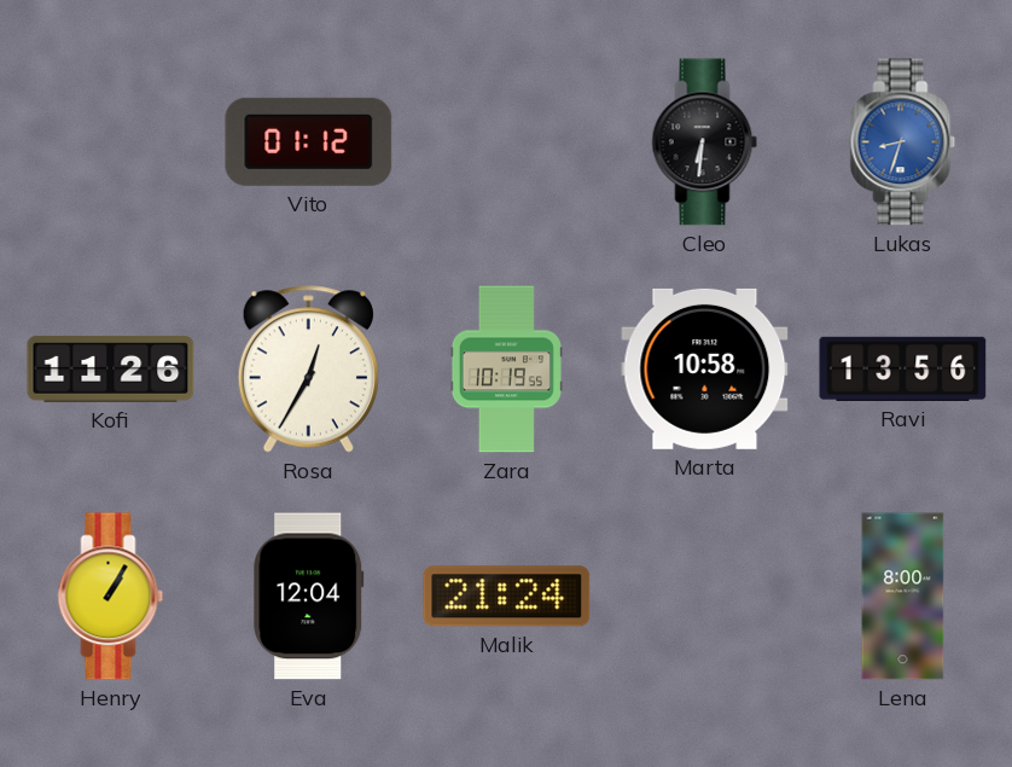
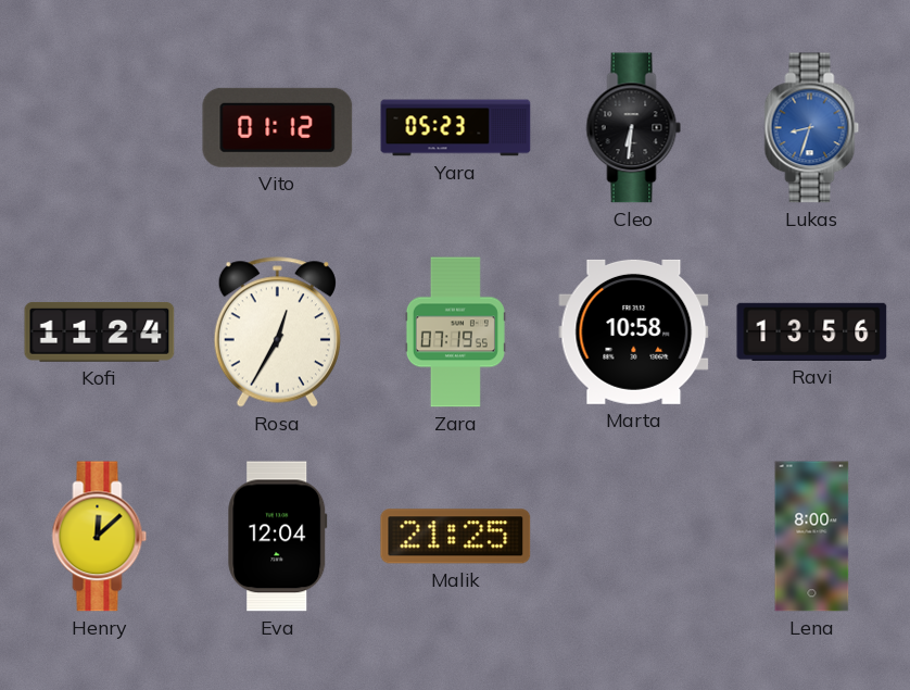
Yara: none -> 05:23 (456, 128)
Kofi: 11:26 -> 11:24 (100, 333)
Zara: 10:19 -> 07:19 (455, 333)
Henry: 1:05 -> 12:08 (100, 537)
Malik: 21:24 -> 21:25 (456, 537)
